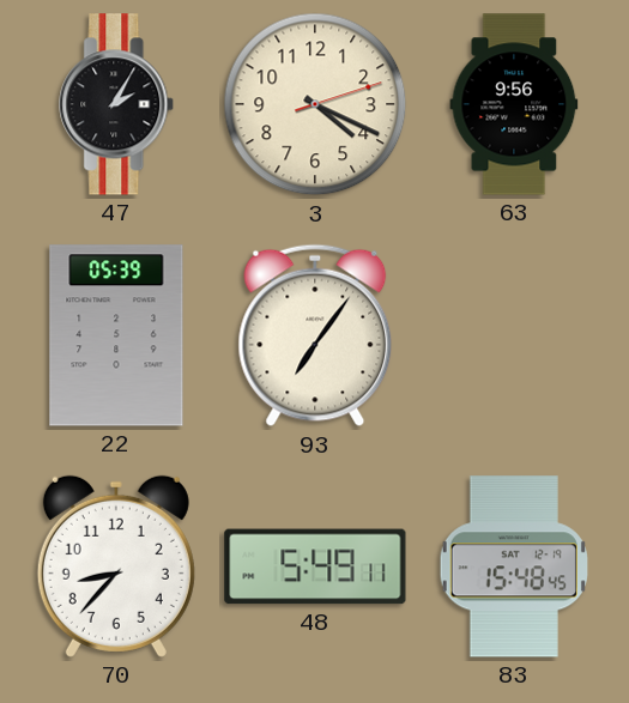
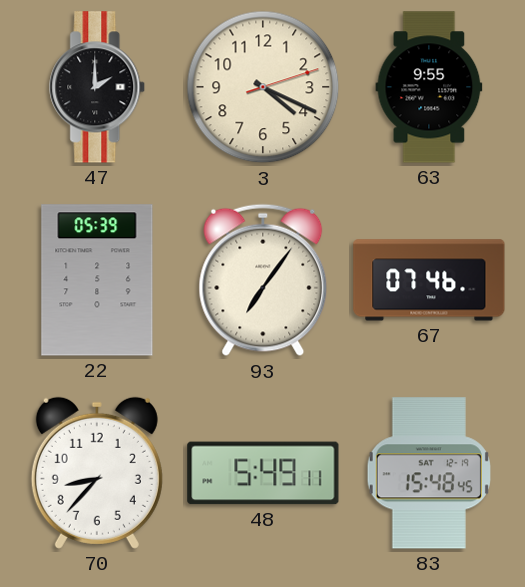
47: 2:05 -> 2:00 (98, 87)
63: 9:56 -> 9:55 (429, 87)
67: none -> 07:46 (429, 280)
